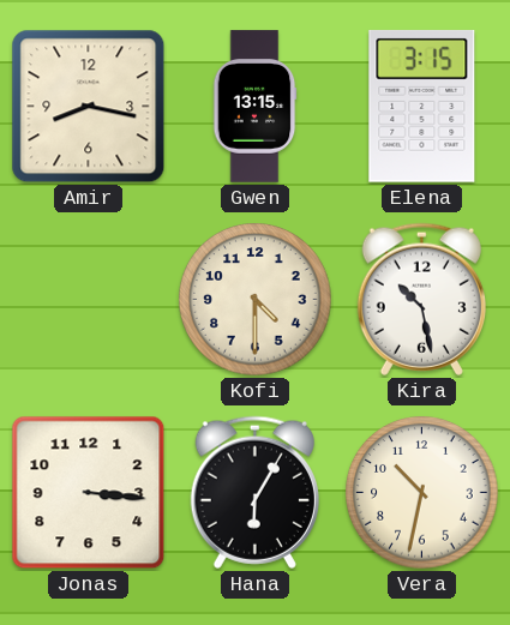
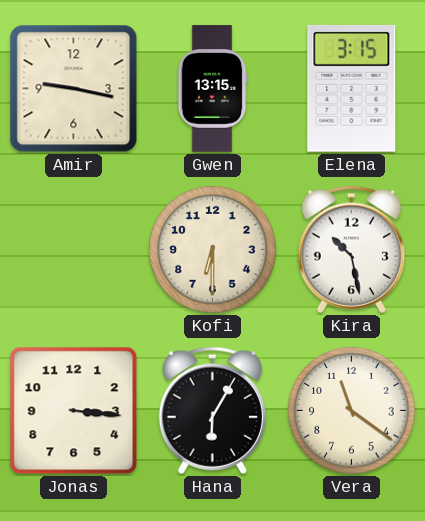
Amir: 8:17 -> 9:17 (74, 89)
Kofi: 4:30 -> 6:30 (213, 250)
Vera: 10:32 -> 11:21 (352, 411)
